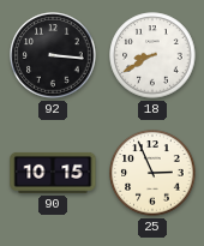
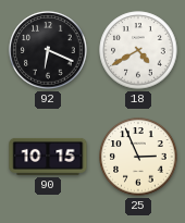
92: 3:16 -> 6:19 (48, 50)
18: 8:40 -> 4:40 (138, 50)
